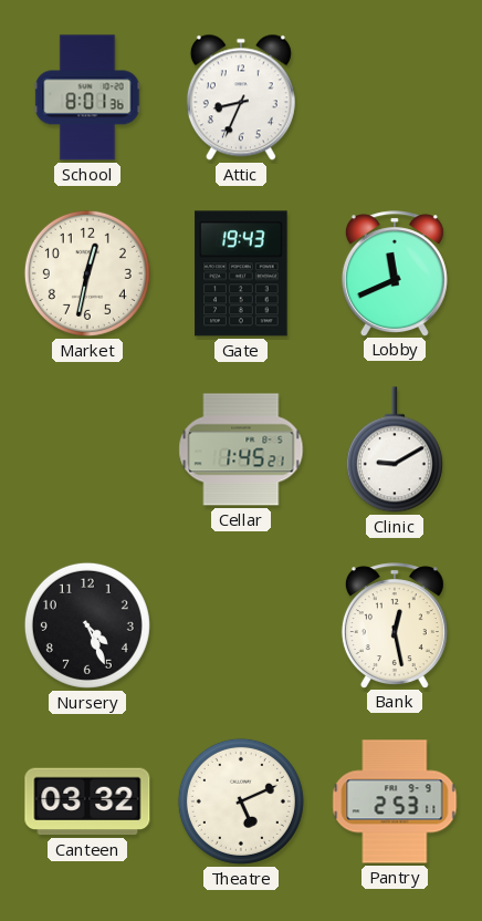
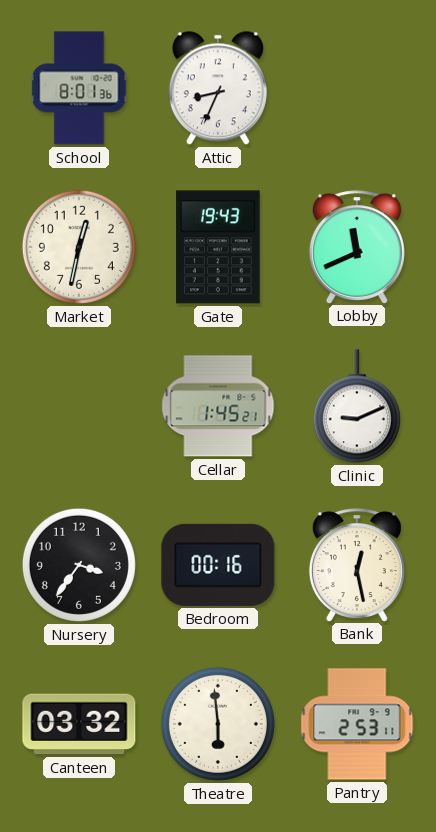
Clinic: 9:10 -> 9:11 (357, 406)
Nursery: 4:26 -> 3:36 (79, 565)
Bedroom: none -> 00:16 (218, 565)
Theatre: 5:11 -> 5:59 (218, 724)
